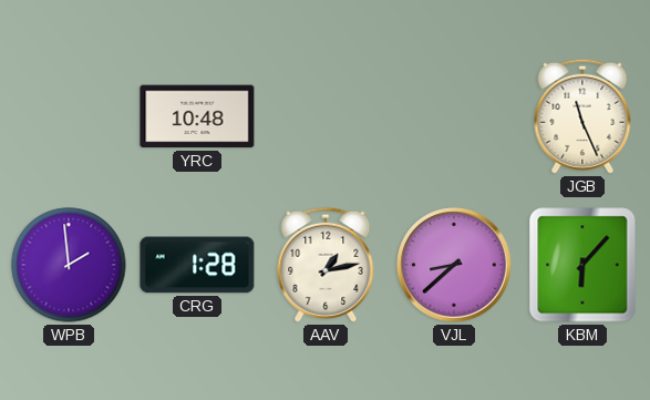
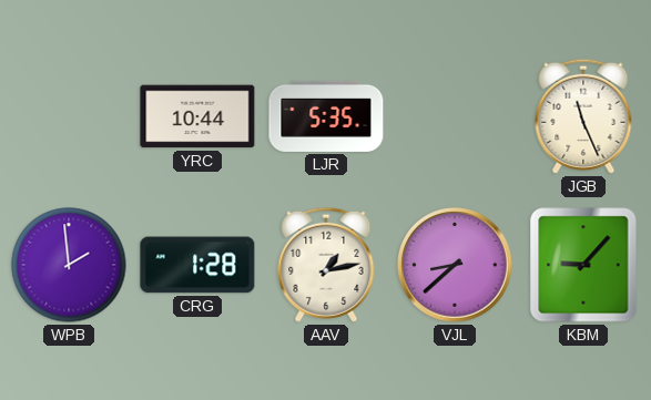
YRC: 10:48 -> 10:44 (197, 116)
LJR: none -> 5:35 (326, 116)
KBM: 6:07 -> 9:07 (583, 265)
